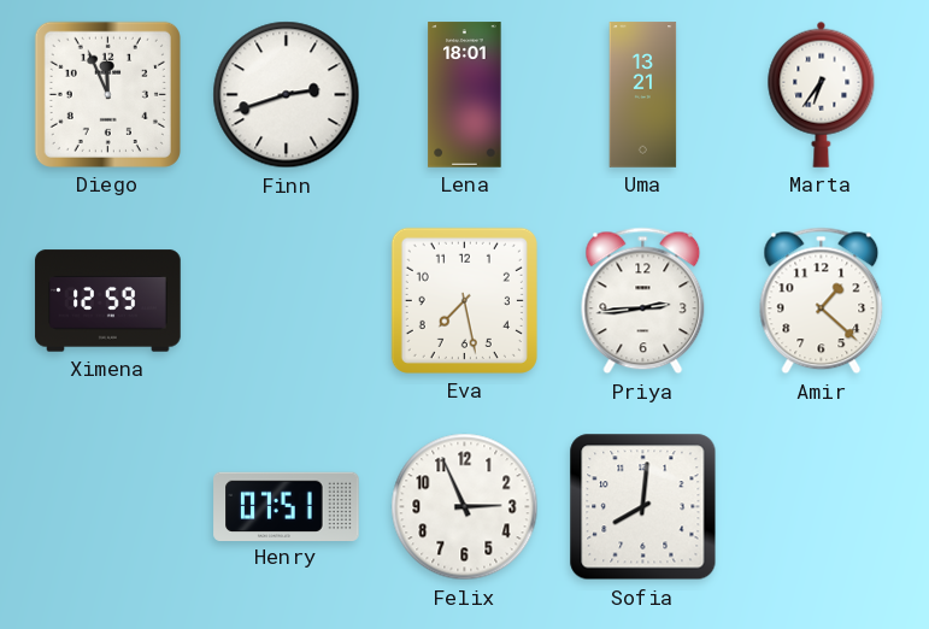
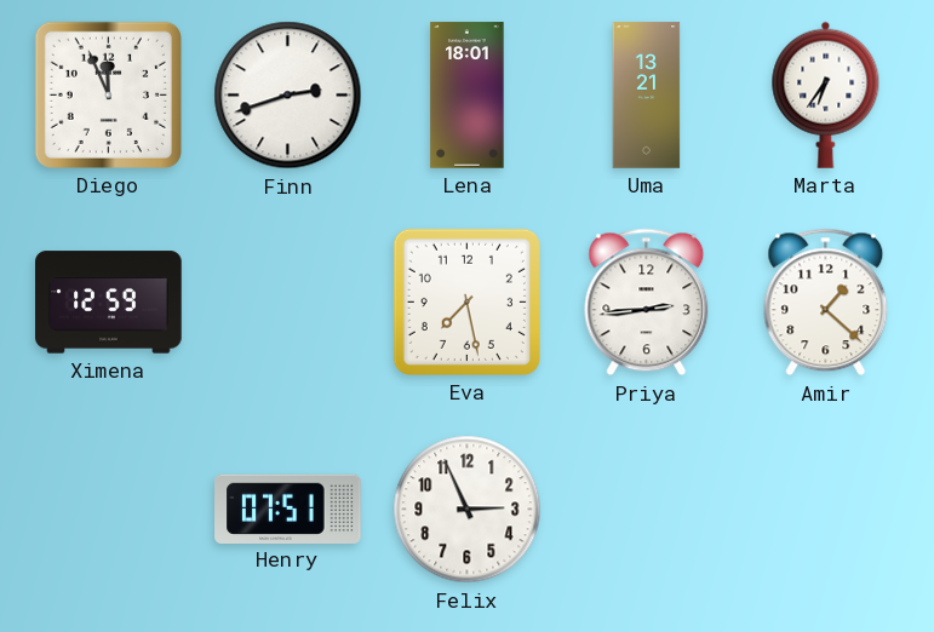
Sofia: 8:01 -> none (643, 507)
